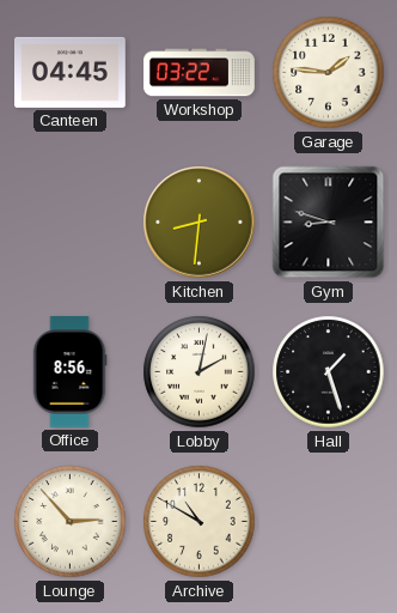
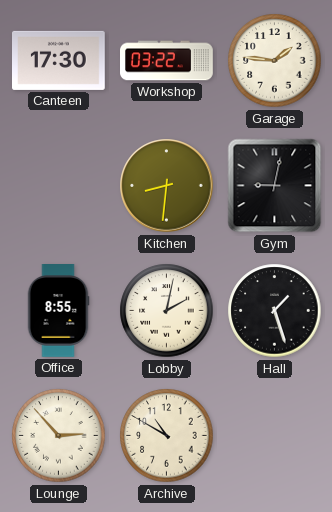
Canteen: 04:45 -> 17:30 (59, 60)
Gym: 8:48 -> 9:02 (275, 186)
Office: 8:56 -> 8:55 (58, 311)
